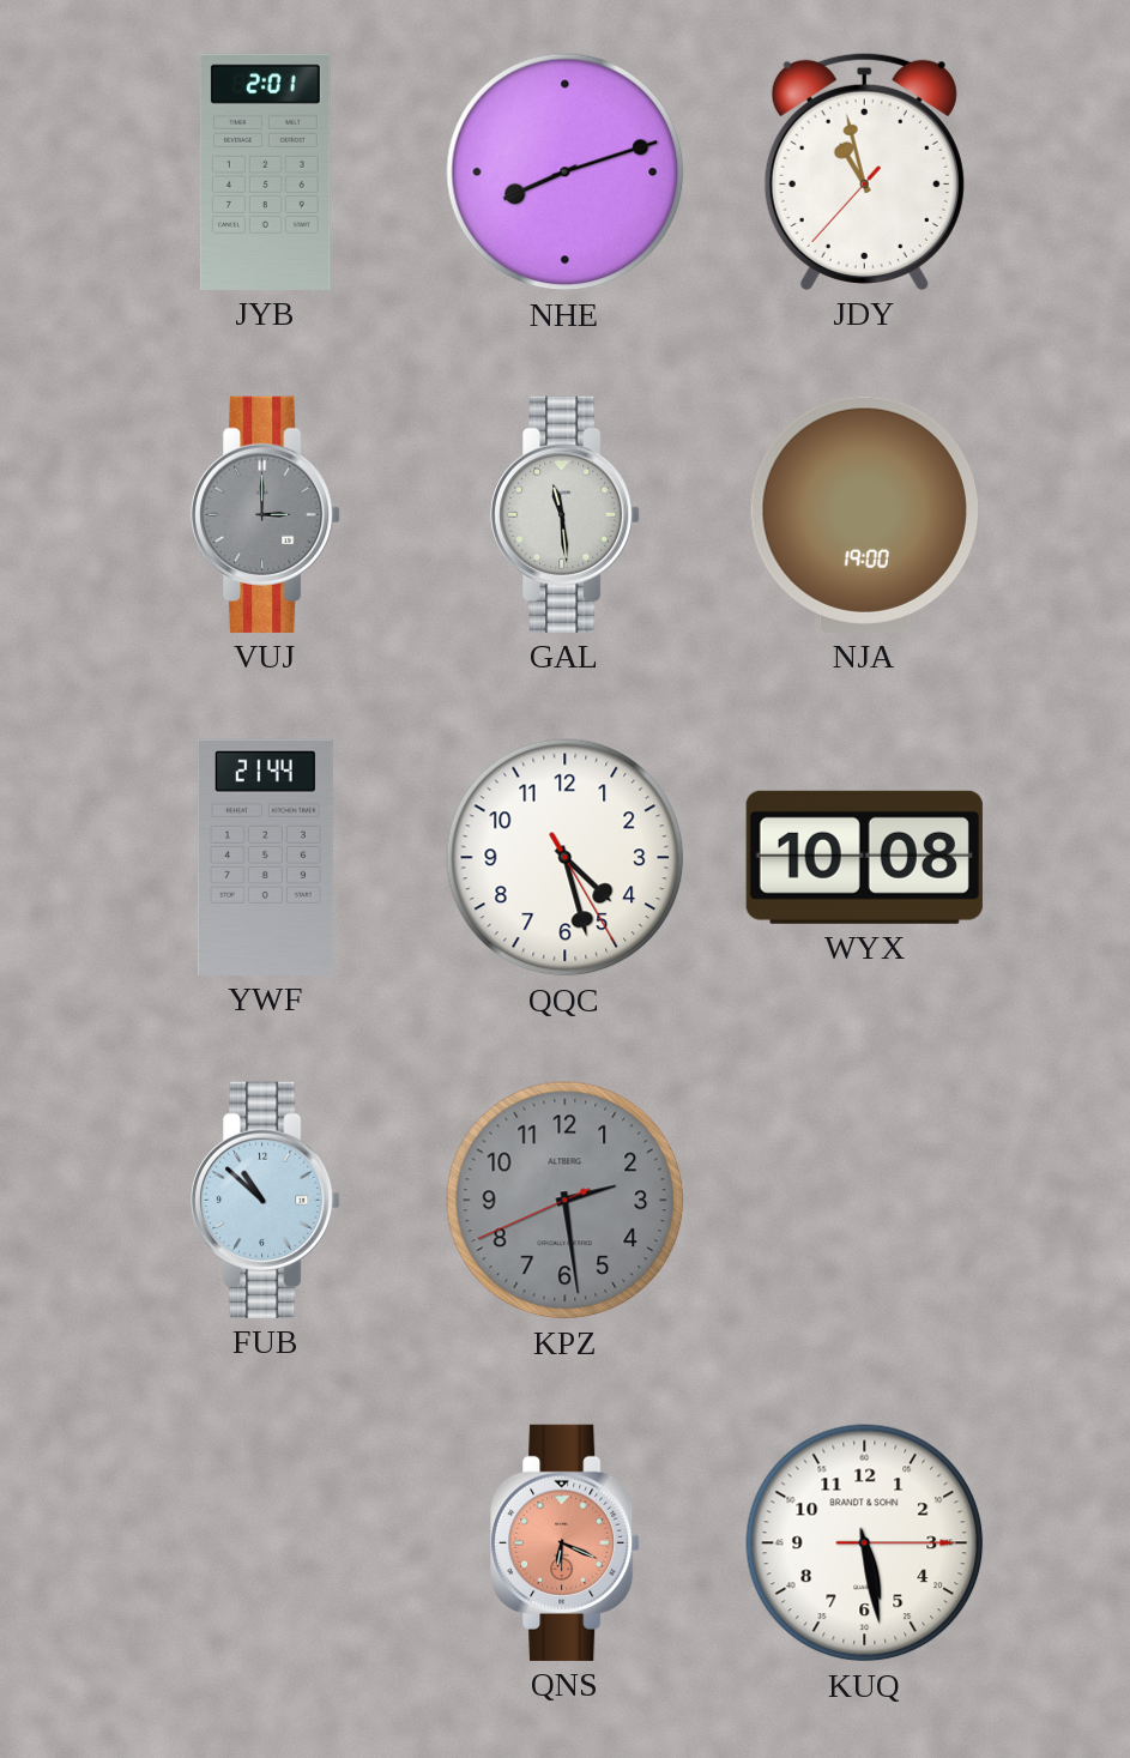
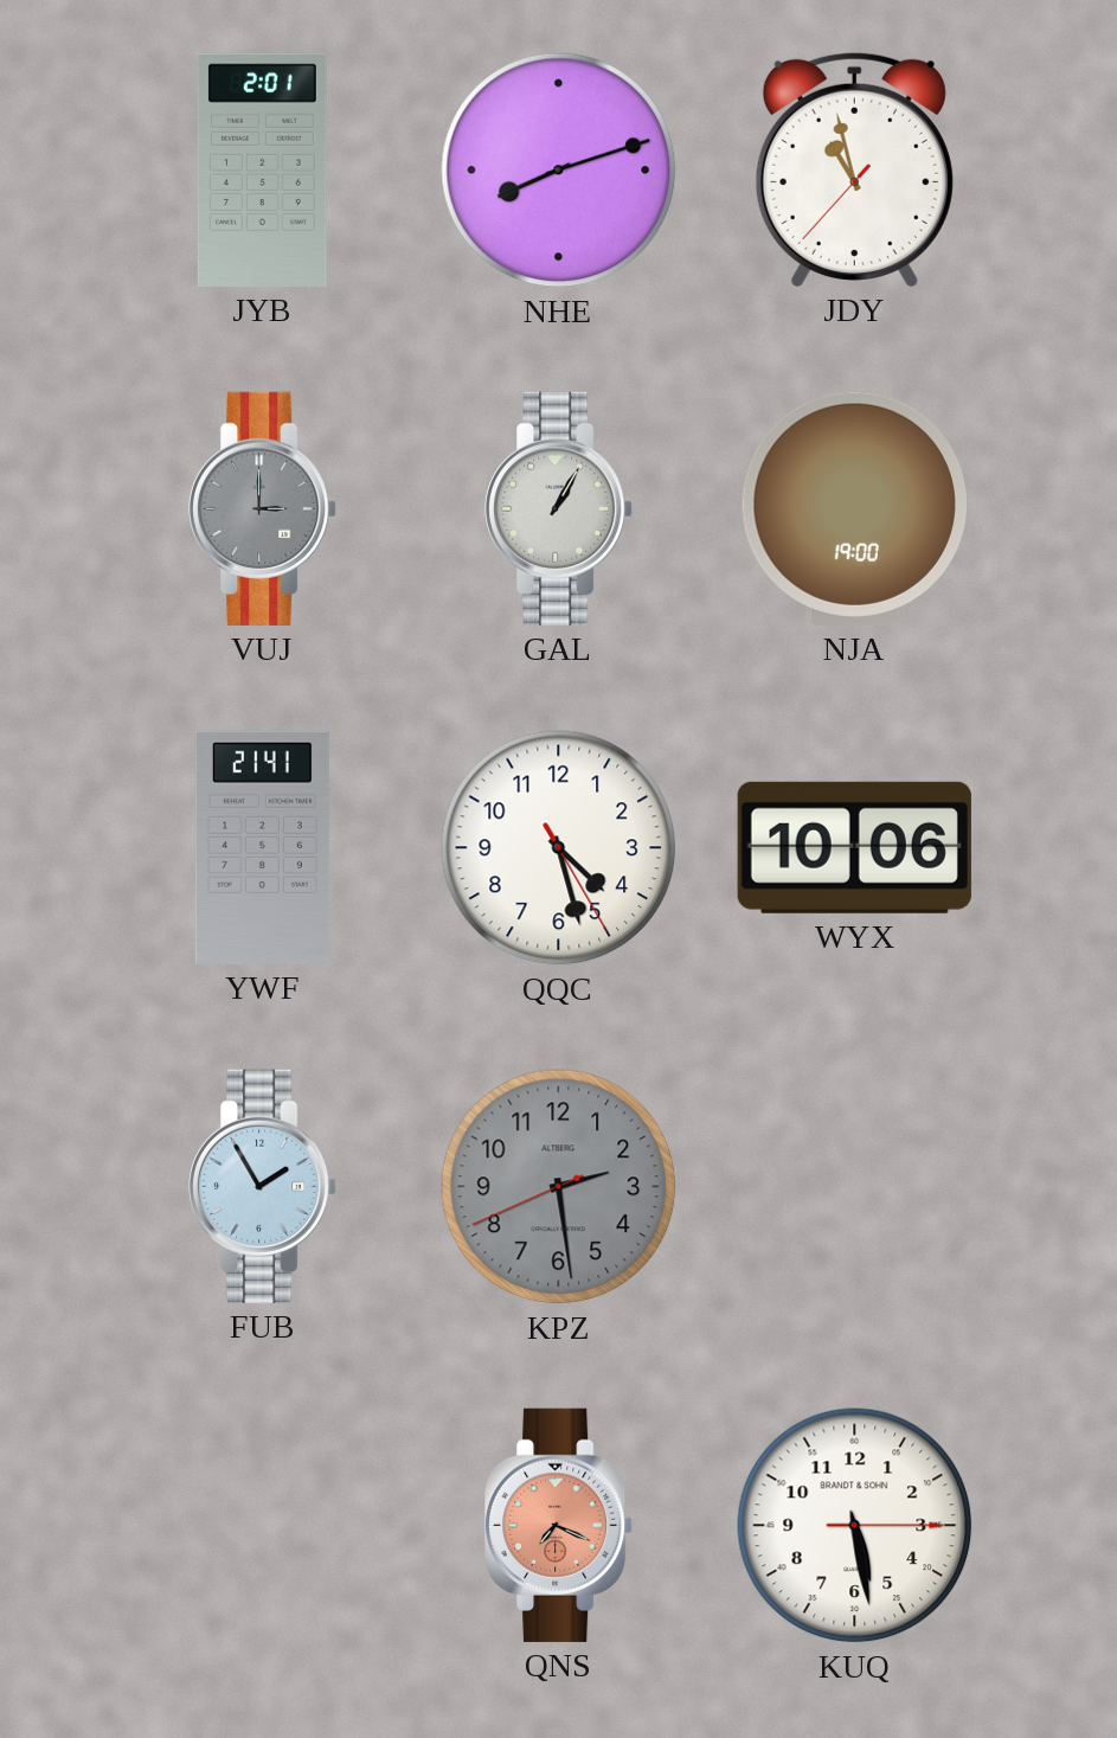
GAL: 11:29 -> 1:05 (559, 508)
YWF: 21:44 -> 21:41 (262, 847)
WYX: 10:08 -> 10:06 (854, 847)
FUB: 10:52 -> 1:55 (263, 1186)
QNS: 6:19 -> 7:19 (559, 1525)
